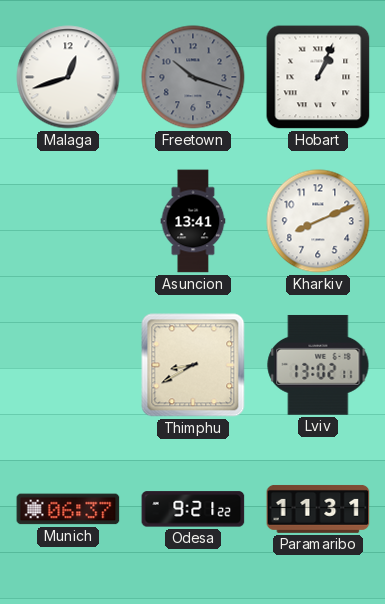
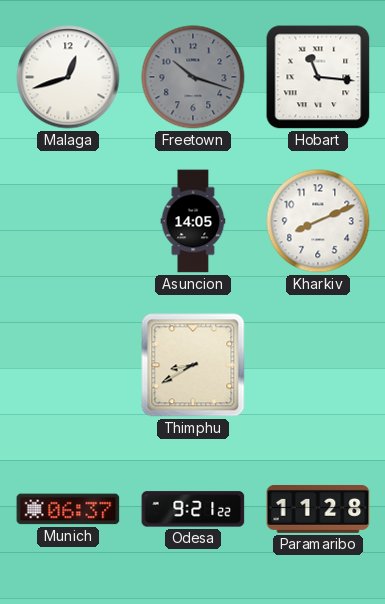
Hobart: 1:04 -> 11:16 (318, 77)
Asuncion: 13:41 -> 14:05 (193, 221)
Lviv: 13:02 -> none (318, 365)
Paramaribo: 11:31 -> 11:28 (318, 509)
